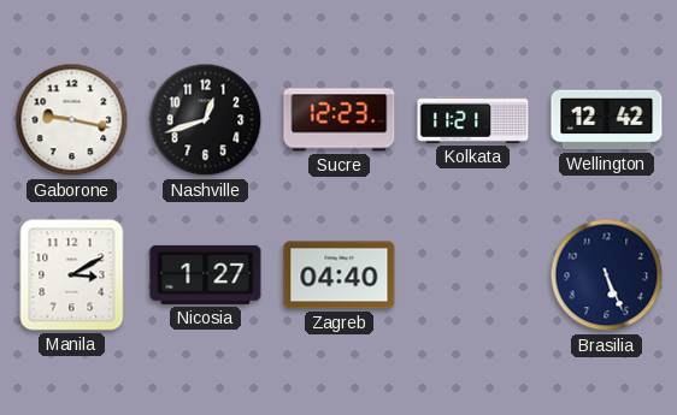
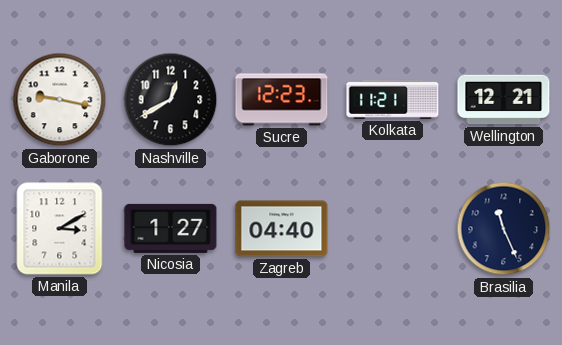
Nashville: 12:42 -> 12:40 (171, 100)
Wellington: 12:42 -> 12:21 (504, 100)
Brasilia: 5:26 -> 11:26 (504, 229)
